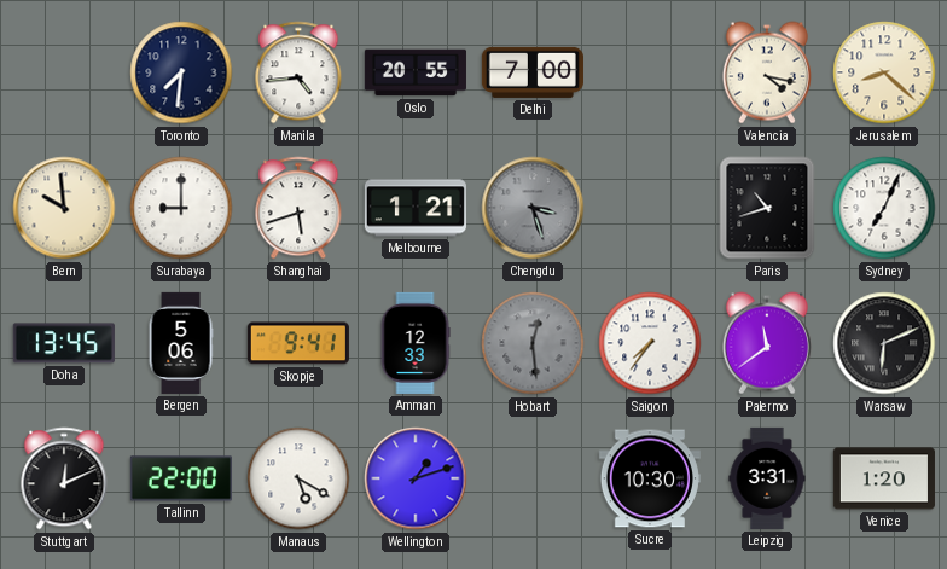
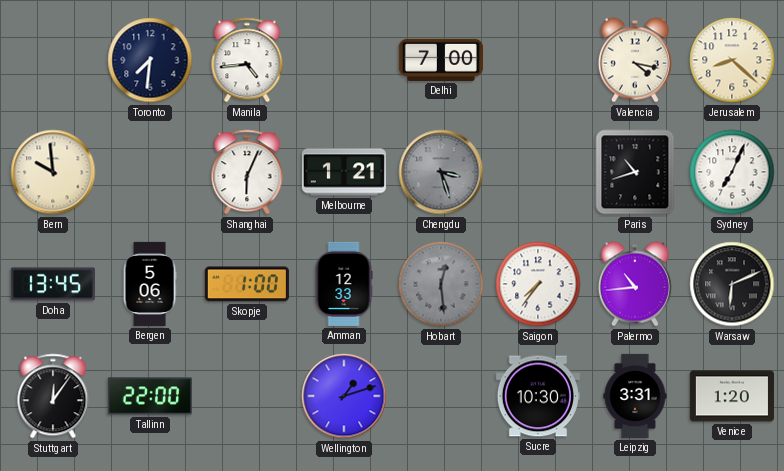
Oslo: 20:55 -> none (416, 72)
Surabaya: 9:00 -> none (181, 208)
Shanghai: 5:42 -> 6:04 (247, 172)
Skopje: 9:41 -> 1:00 (247, 284)
Palermo: 11:39 -> 10:44 (635, 284)
Stuttgart: 12:11 -> 12:06 (53, 396)
Manaus: 5:20 -> none (298, 478)
